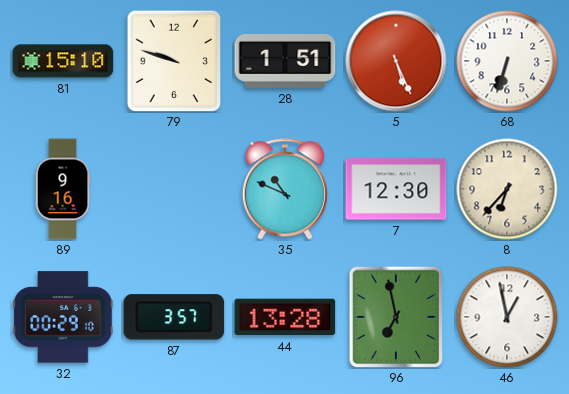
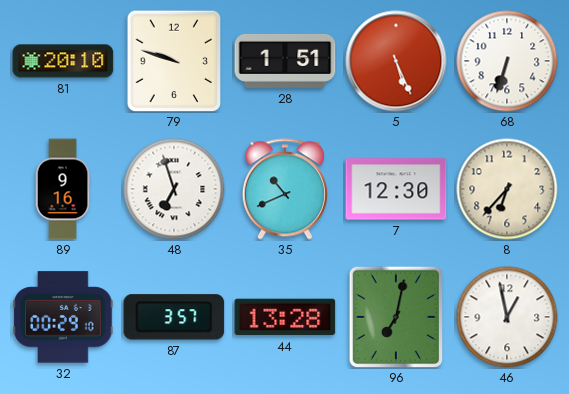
81: 15:10 -> 20:10 (63, 61)
48: none -> 6:57 (174, 189)
35: 10:49 -> 10:41 (285, 189)
96: 6:58 -> 7:02 (396, 317)
